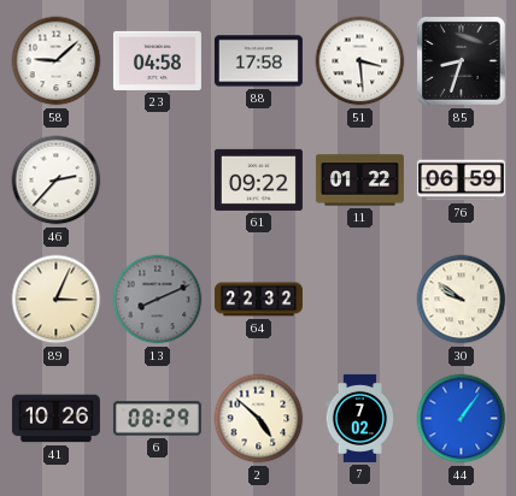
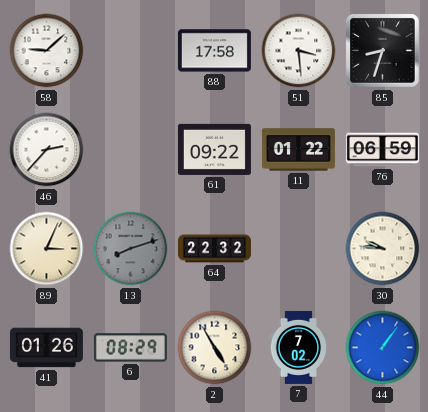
23: 04:58 -> none (157, 60)
13: 8:11 -> 8:12 (131, 249)
30: 9:51 -> 9:46 (383, 249)
41: 10:26 -> 01:26 (46, 348)
2: 4:52 -> 4:55 (215, 348)
